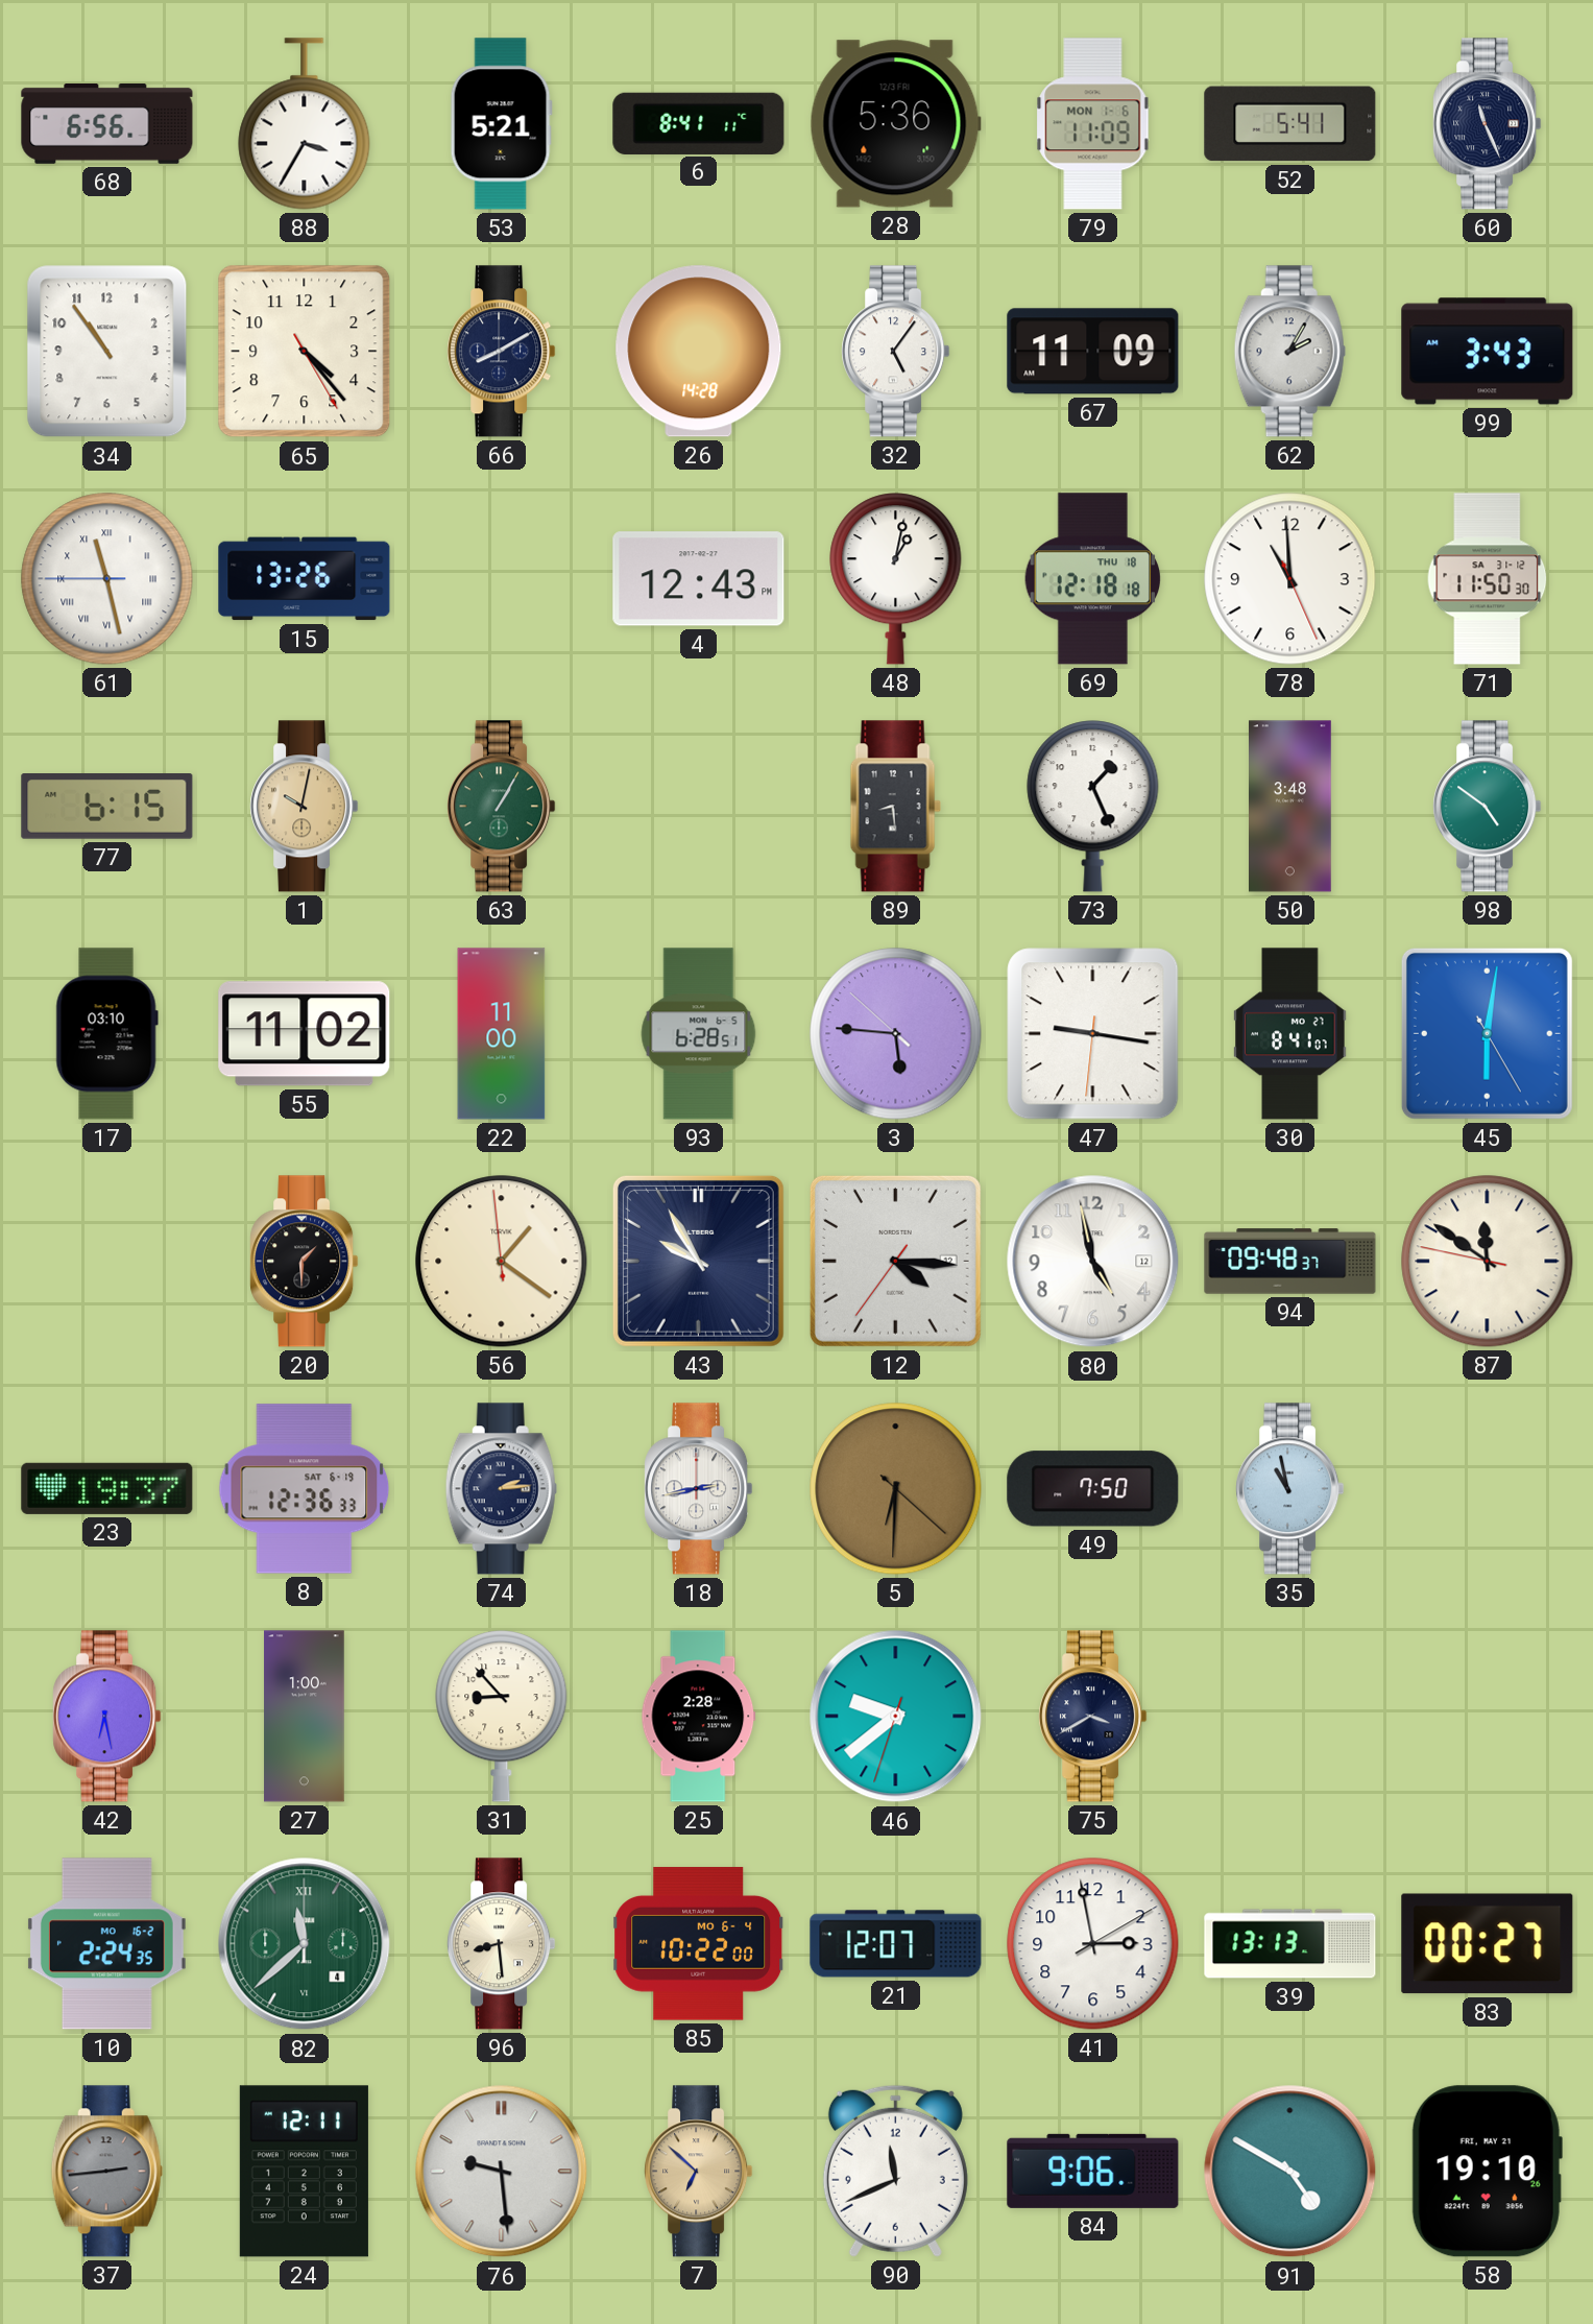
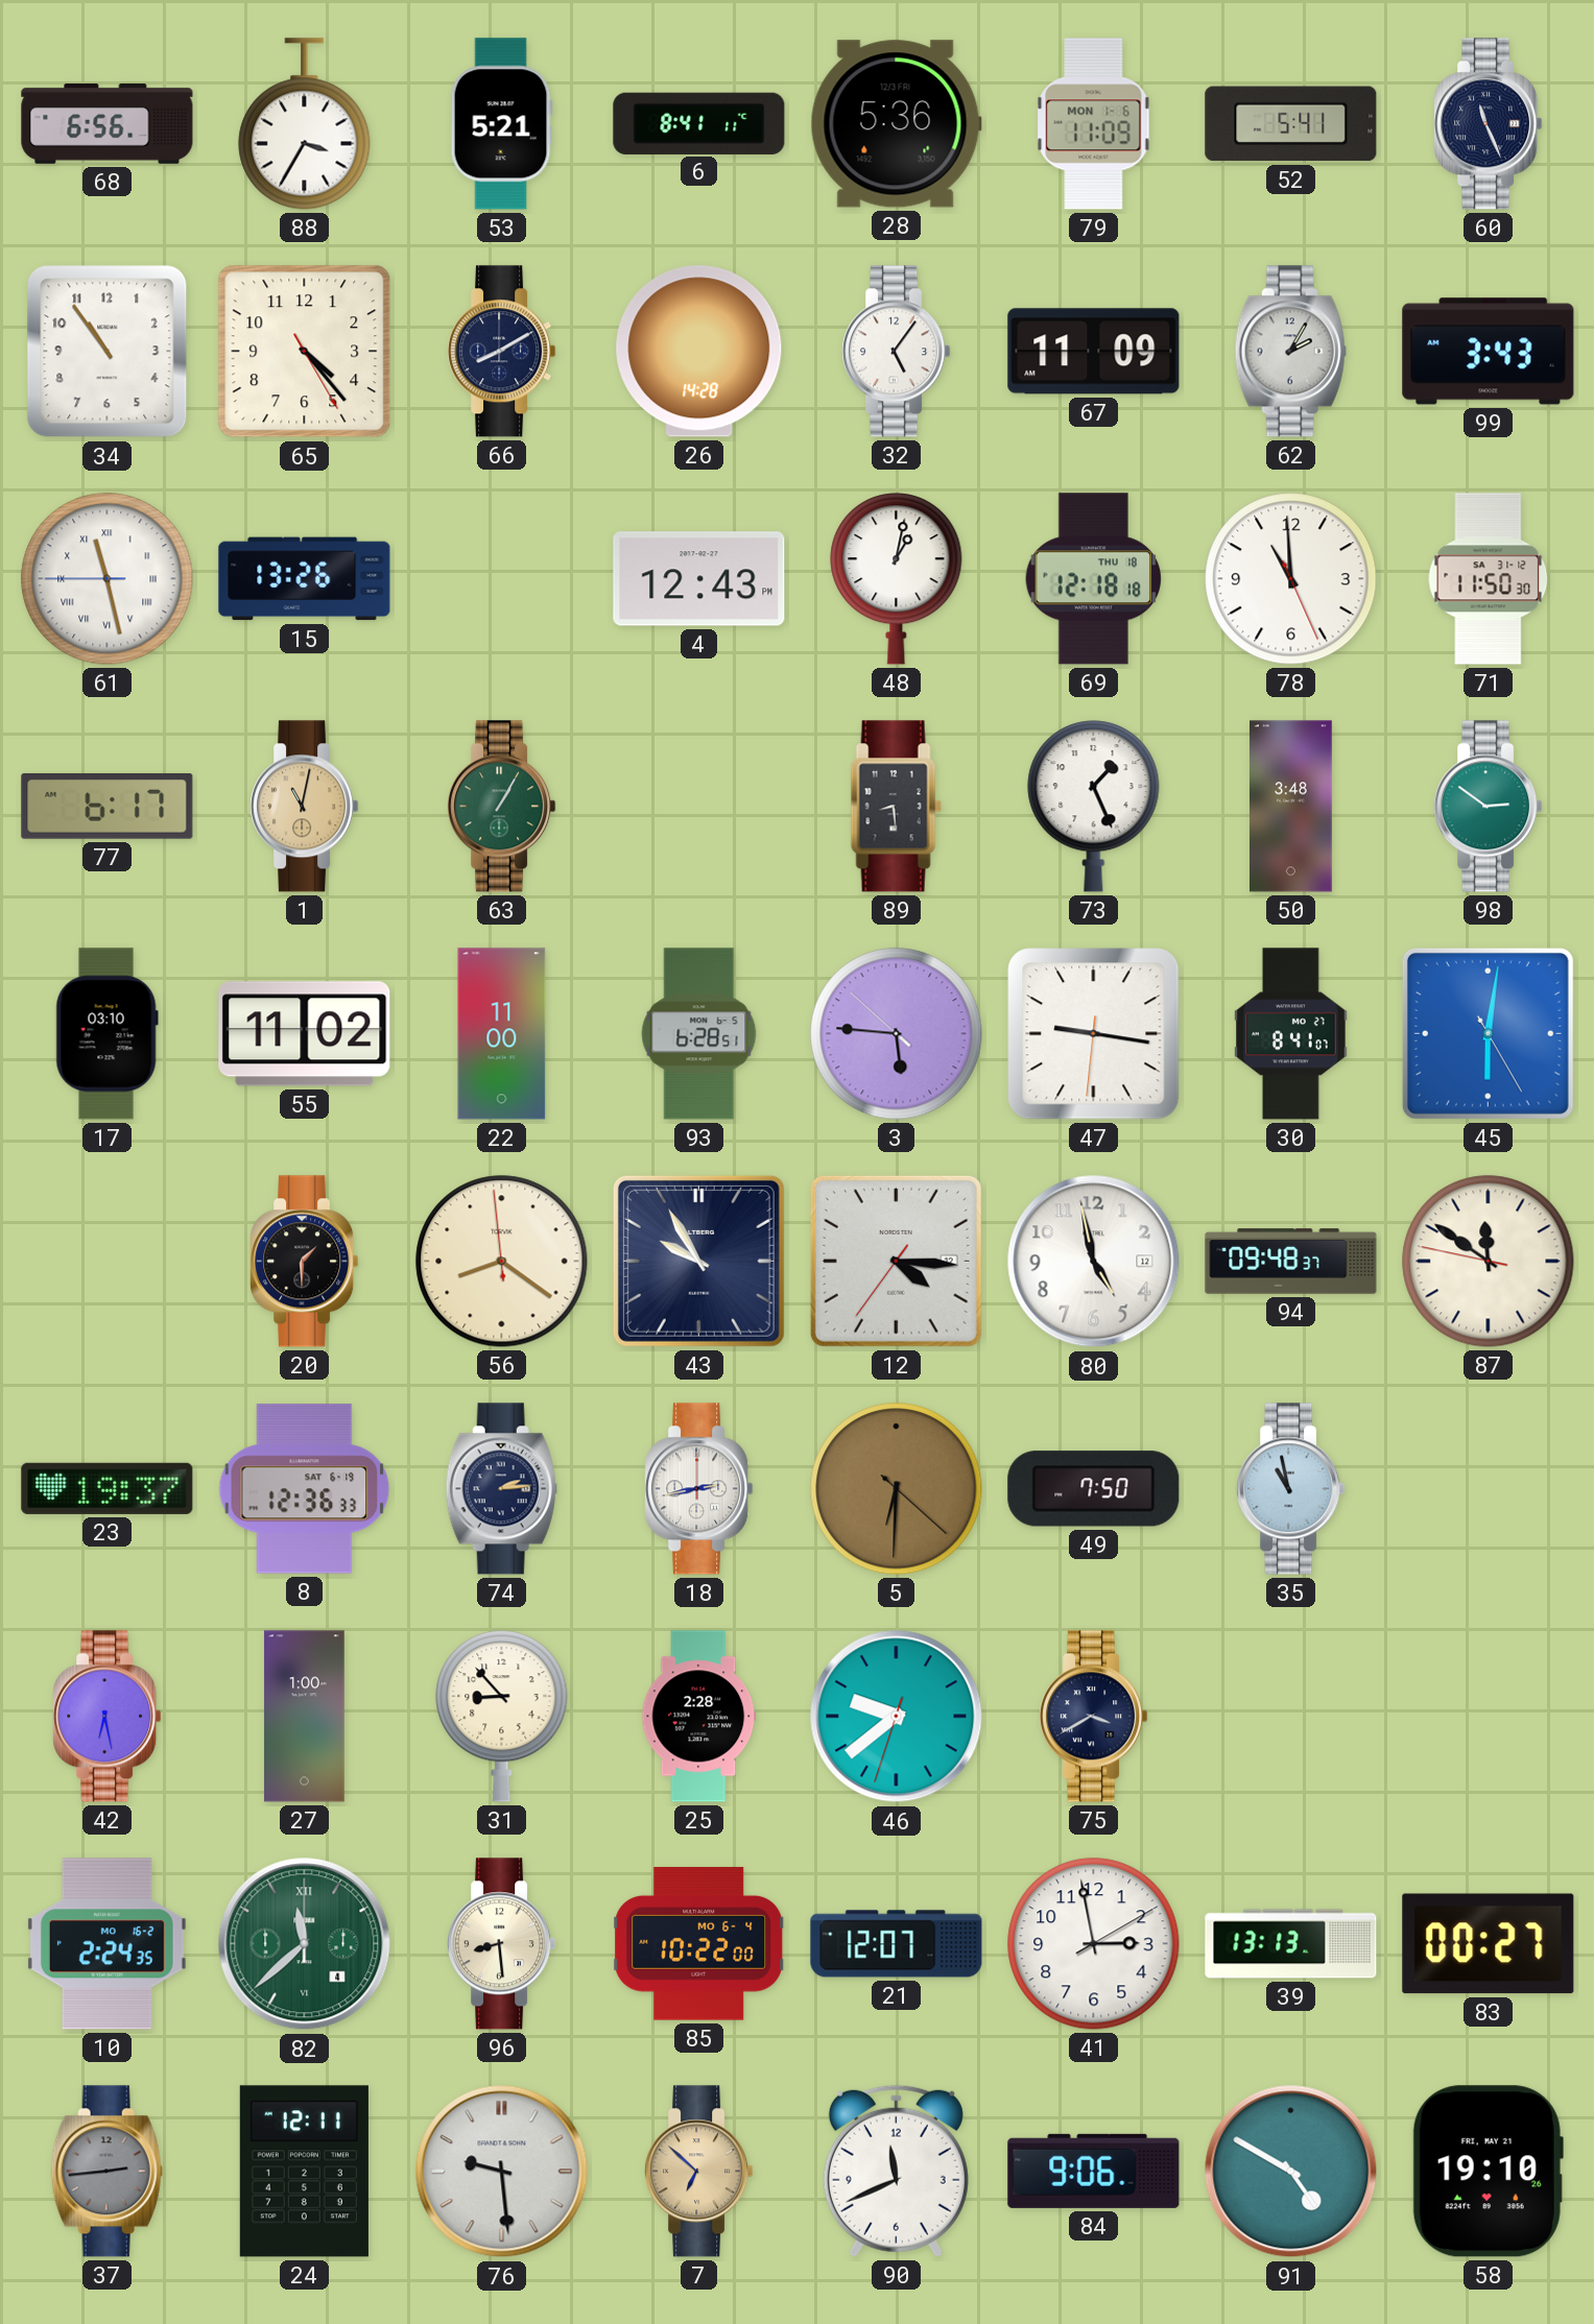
77: 6:15 -> 6:17 (108, 807)
1: 10:02 -> 11:02 (305, 807)
98: 4:51 -> 2:51 (1489, 807)
56: 1:20 -> 8:20 (502, 1262)
